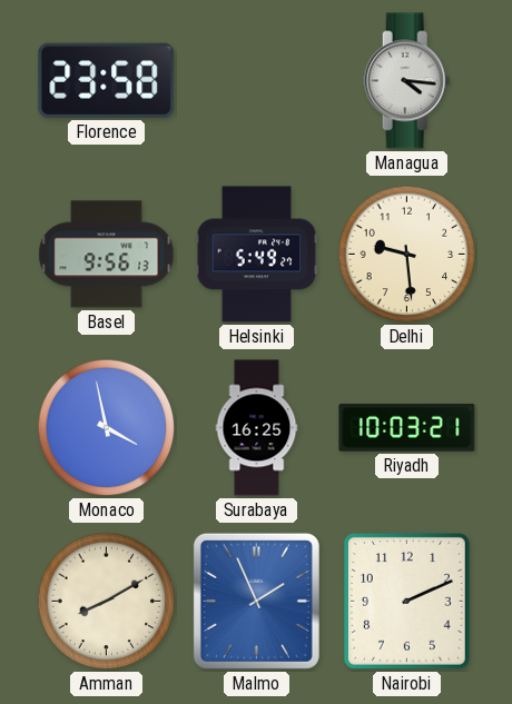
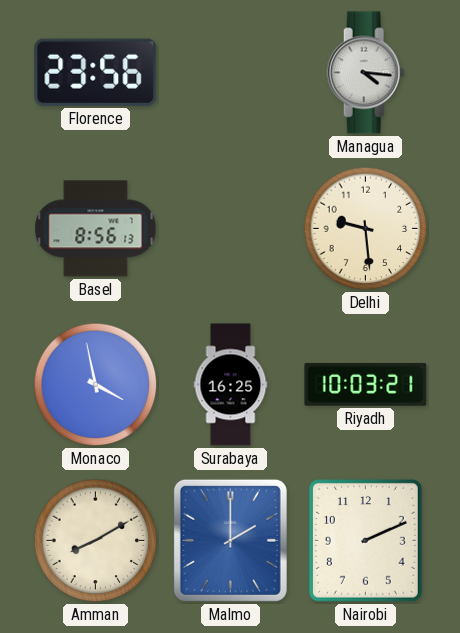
Florence: 23:58 -> 23:56 (96, 72)
Basel: 9:56 -> 8:56 (96, 229)
Helsinki: 5:49 -> none (257, 255)
Malmo: 1:56 -> 2:00 (230, 540)
